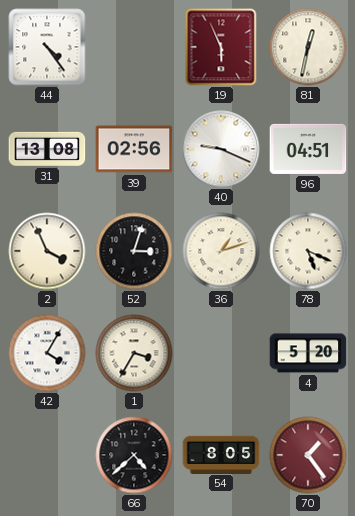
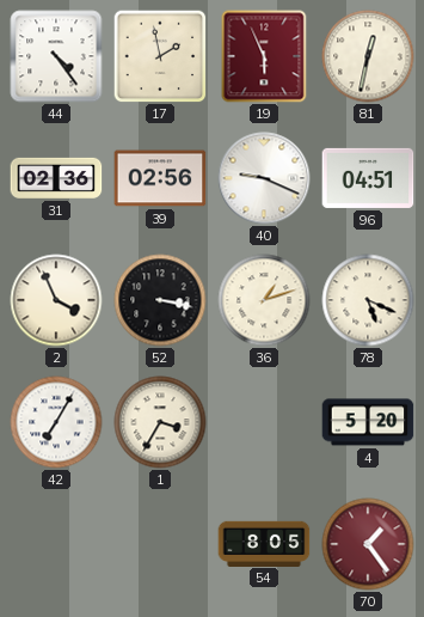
17: none -> 1:58 (160, 56)
31: 13:08 -> 02:36 (56, 178)
52: 3:03 -> 3:17 (160, 300)
42: 4:05 -> 7:05 (56, 422)
66: 4:38 -> none (134, 455)
